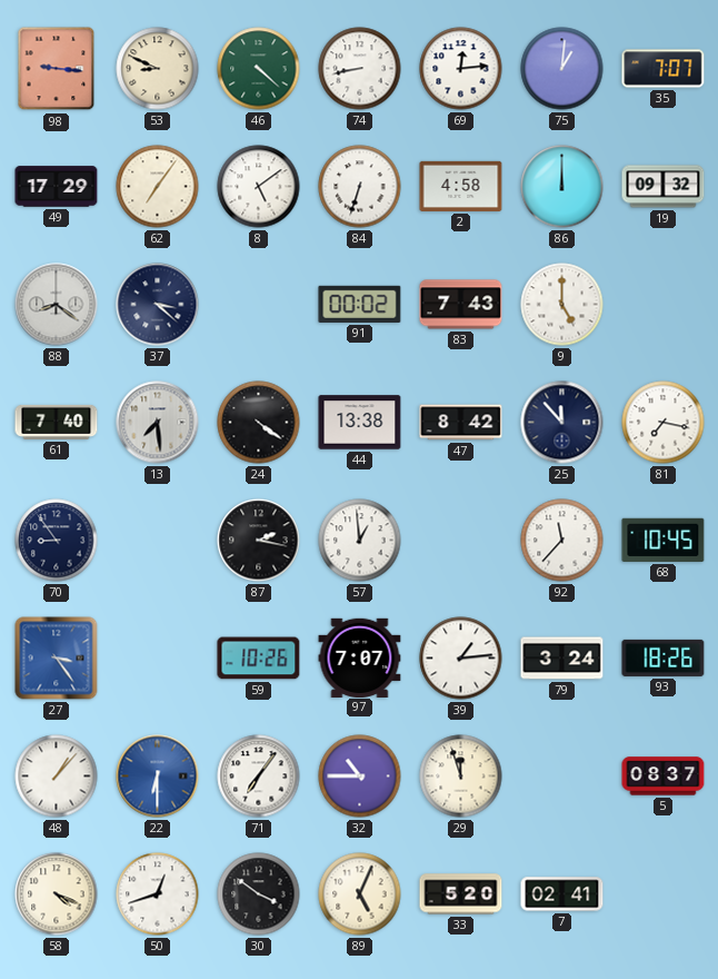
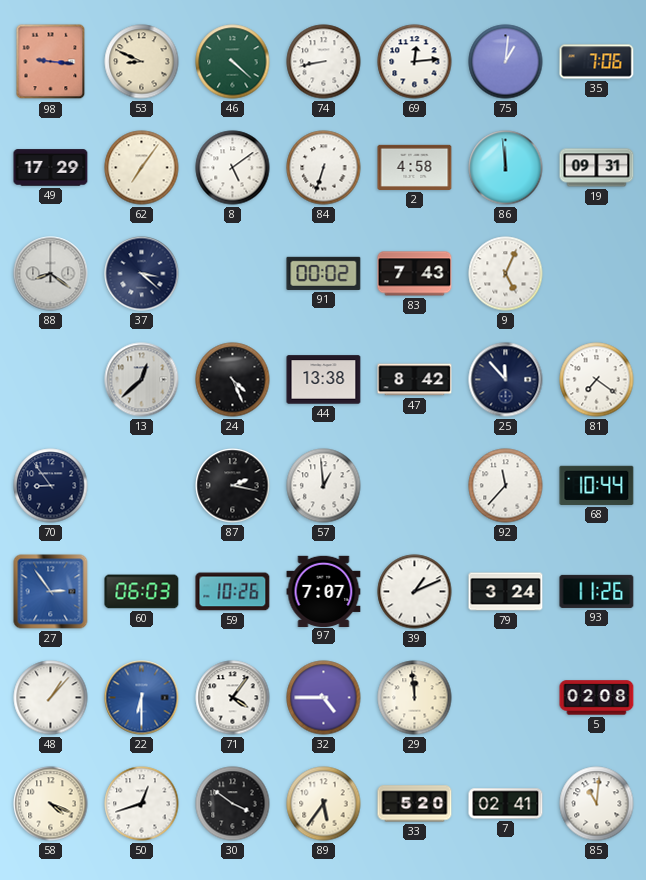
35: 7:07 -> 7:06 (597, 62)
86: 12:00 -> 11:59 (506, 168)
19: 09:32 -> 09:31 (597, 168)
9: 5:00 -> 5:04 (506, 274)
61: 7:40 -> none (57, 422)
13: 7:29 -> 12:38 (142, 380)
24: 4:21 -> 4:26 (233, 380)
81: 7:17 -> 7:21 (597, 380)
68: 10:45 -> 10:44 (597, 485)
27: 3:24 -> 2:54 (51, 592)
60: none -> 06:03 (142, 592)
39: 1:14 -> 1:11 (415, 592)
93: 18:26 -> 11:26 (597, 591)
71: 7:06 -> 4:06 (233, 698)
32: 10:45 -> 4:45 (324, 698)
29: 11:57 -> 11:59 (415, 698)
5: 08:37 -> 02:08 (597, 698)
89: 5:04 -> 5:36 (324, 804)
85: none -> 11:01 (597, 804)
